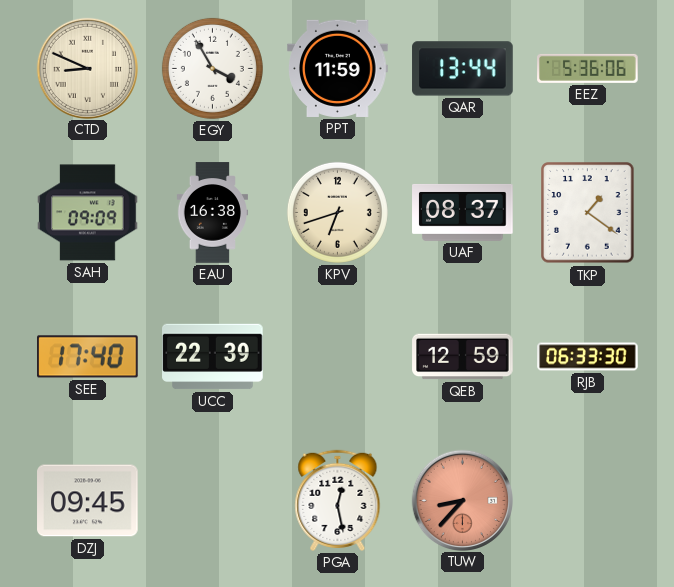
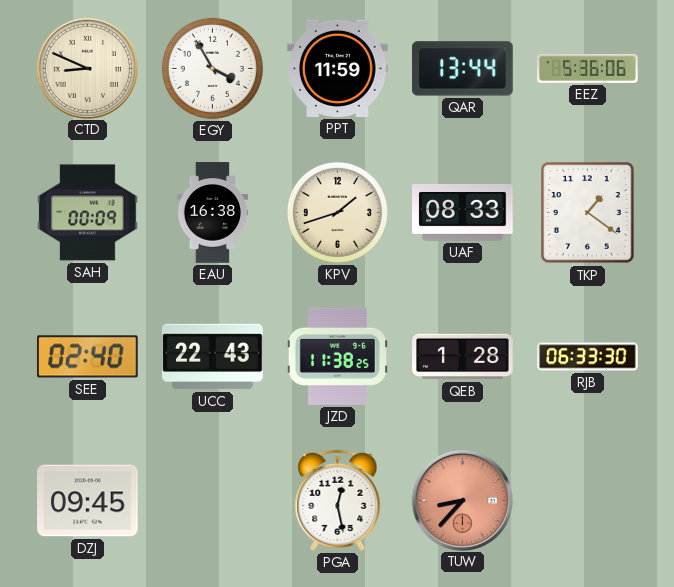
SAH: 09:09 -> 00:09 (88, 213)
KPV: 6:42 -> 1:42 (337, 212)
UAF: 08:37 -> 08:33 (463, 212)
SEE: 17:40 -> 02:40 (88, 357)
UCC: 22:39 -> 22:43 (213, 357)
JZD: none -> 11:38 (337, 356)
QEB: 12:59 -> 1:28 (463, 357)
